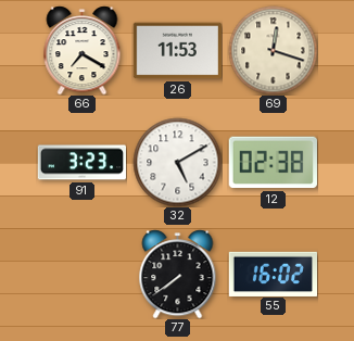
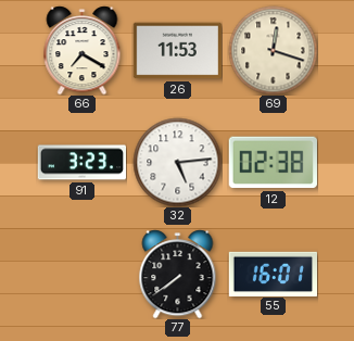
32: 5:10 -> 5:14 (177, 162)
55: 16:02 -> 16:01 (273, 274)
